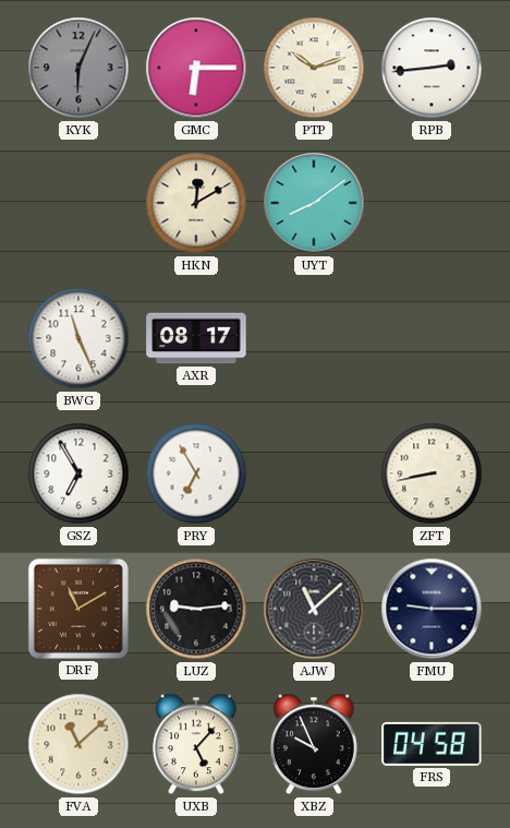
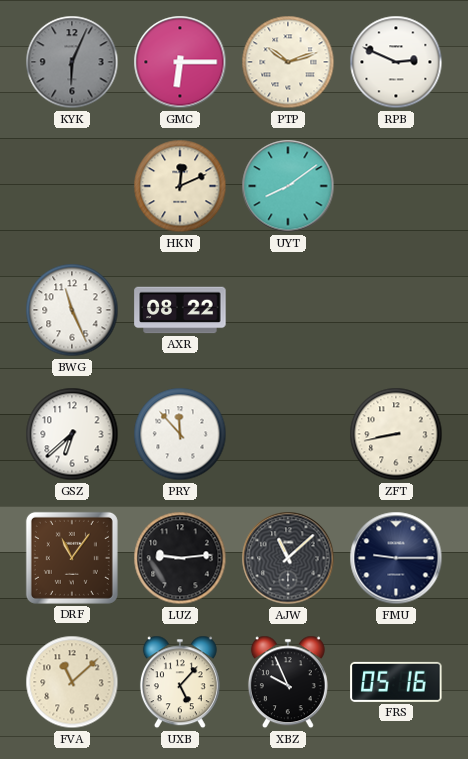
RPB: 2:44 -> 2:49 (396, 62)
HKN: 12:10 -> 12:11 (180, 186)
AXR: 08:17 -> 08:22 (180, 310)
GSZ: 6:55 -> 6:38 (72, 434)
PRY: 6:55 -> 11:53 (180, 434)
DRF: 11:10 -> 11:06 (72, 558)
FRS: 04:58 -> 05:16 (396, 682)
